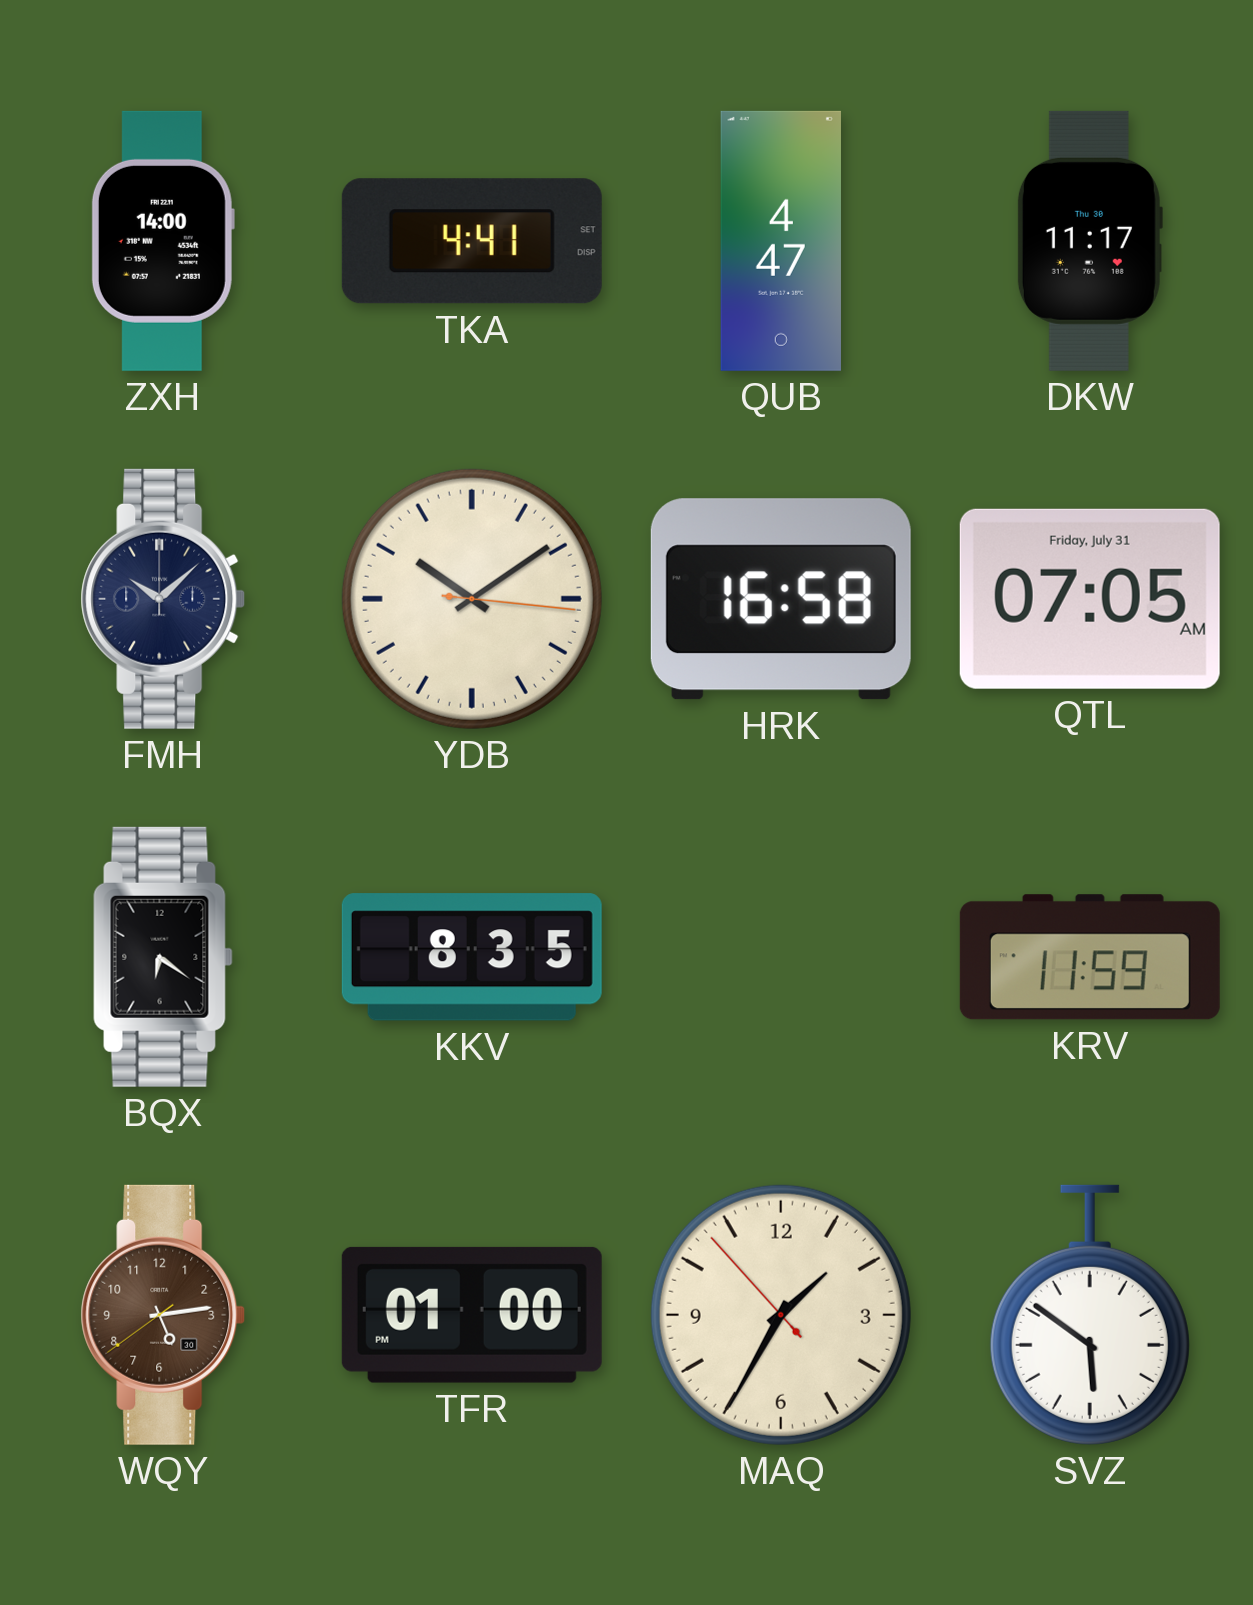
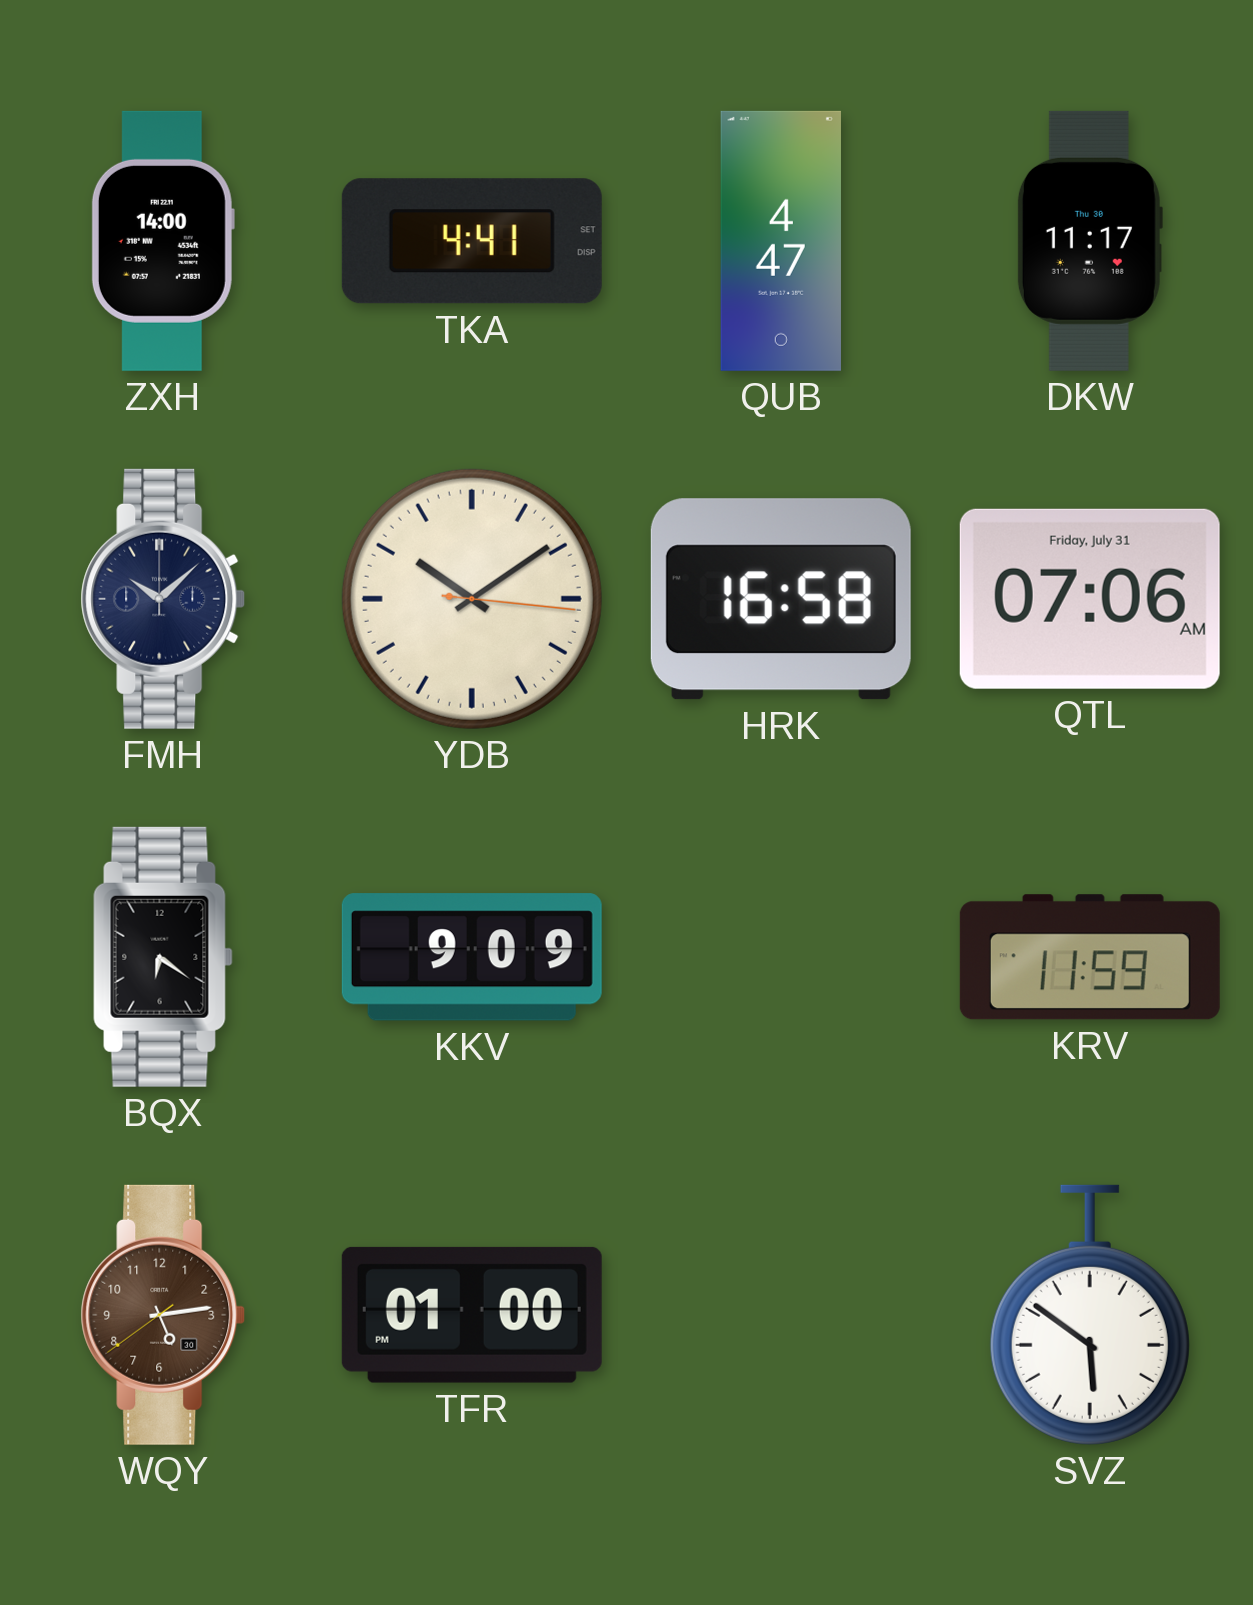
QTL: 07:05 -> 07:06 (1090, 599)
KKV: 8:35 -> 9:09 (472, 957)
MAQ: 1:34 -> none (781, 1315)
